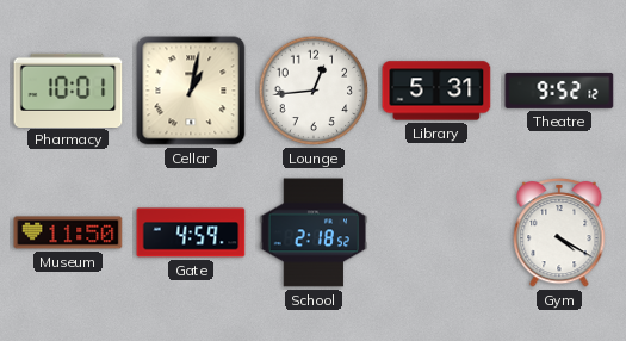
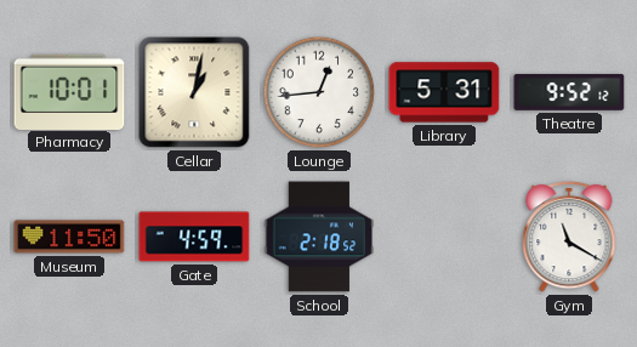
Gym: 4:20 -> 11:20 (569, 237)
